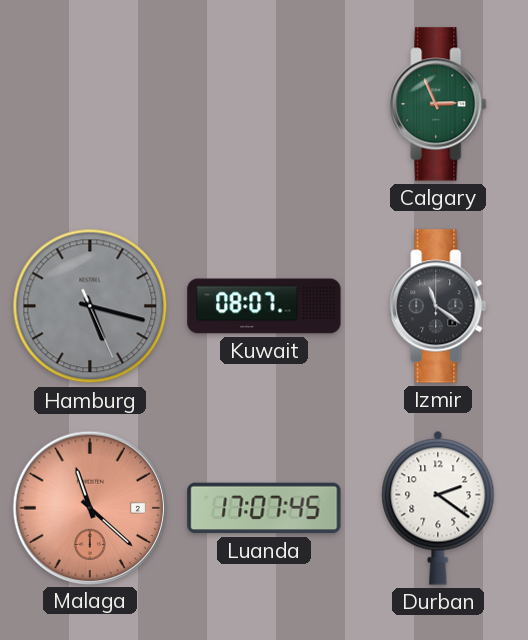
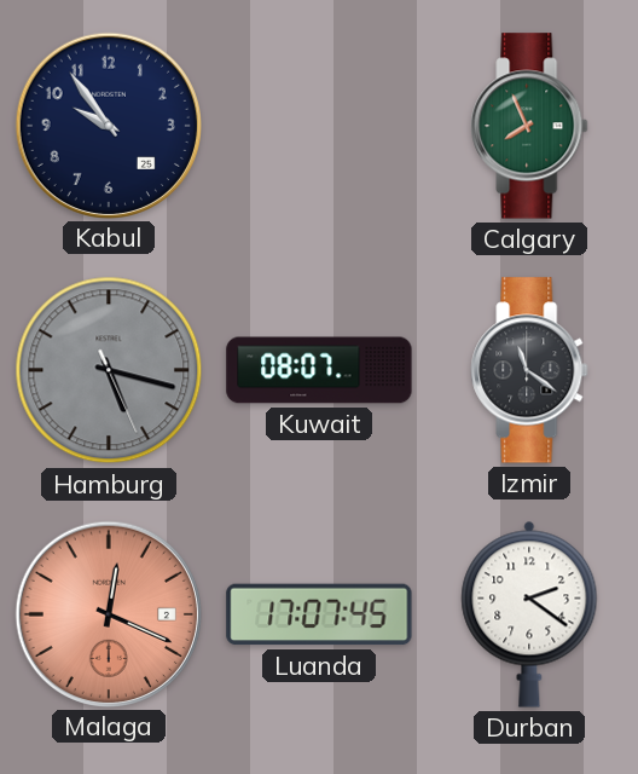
Kabul: none -> 9:54 (108, 125)
Calgary: 2:56 -> 7:56 (529, 126)
Malaga: 11:22 -> 12:19 (108, 613)
